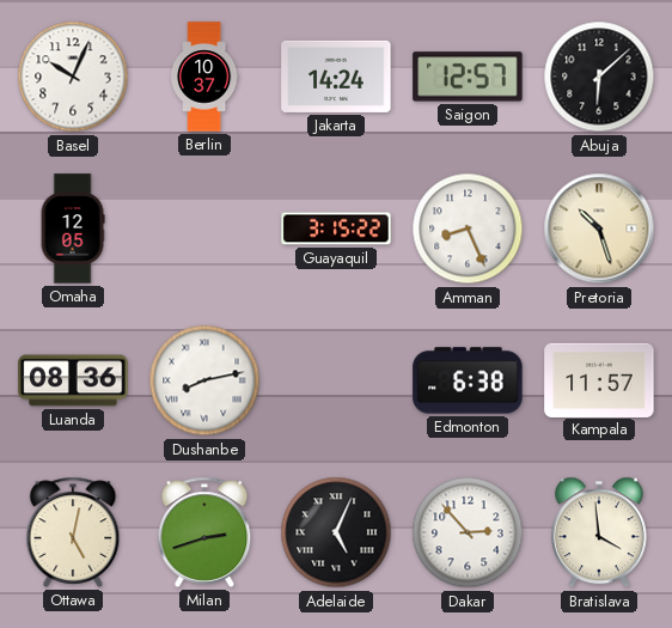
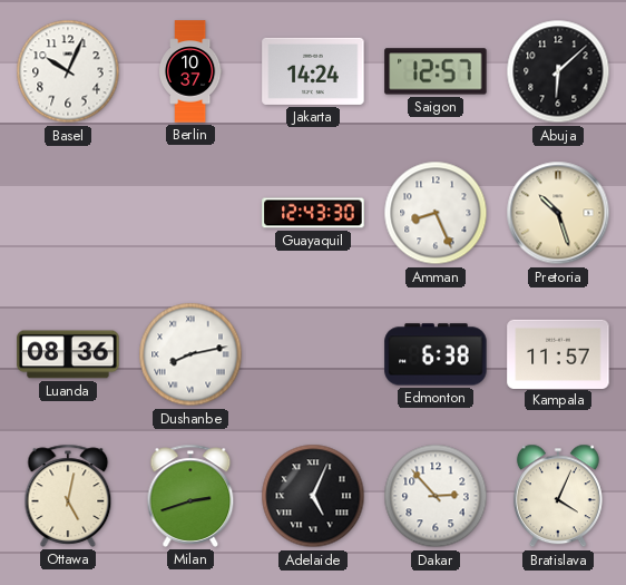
Omaha: 12:05 -> none (73, 228)
Guayaquil: 3:15 -> 12:43 (313, 213)
Bratislava: 3:59 -> 4:04 (558, 496)
